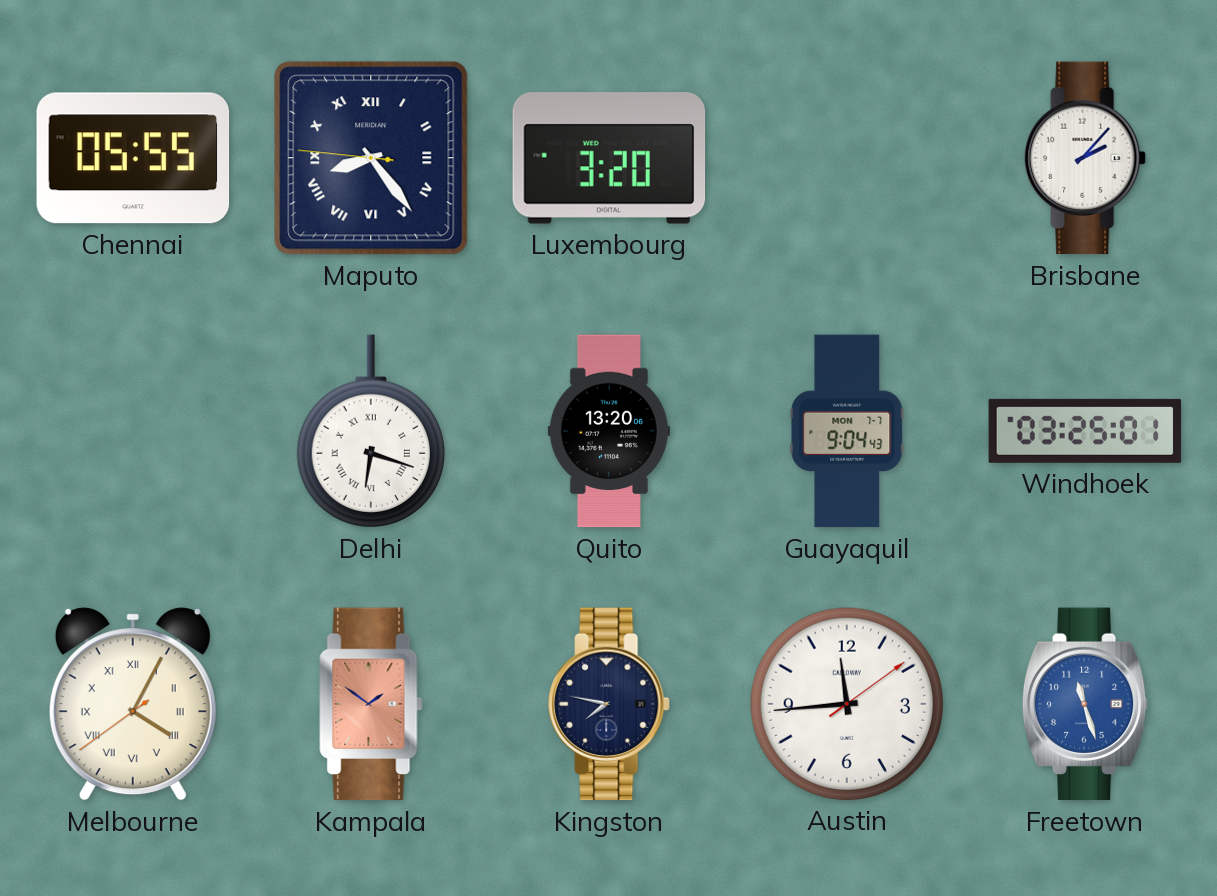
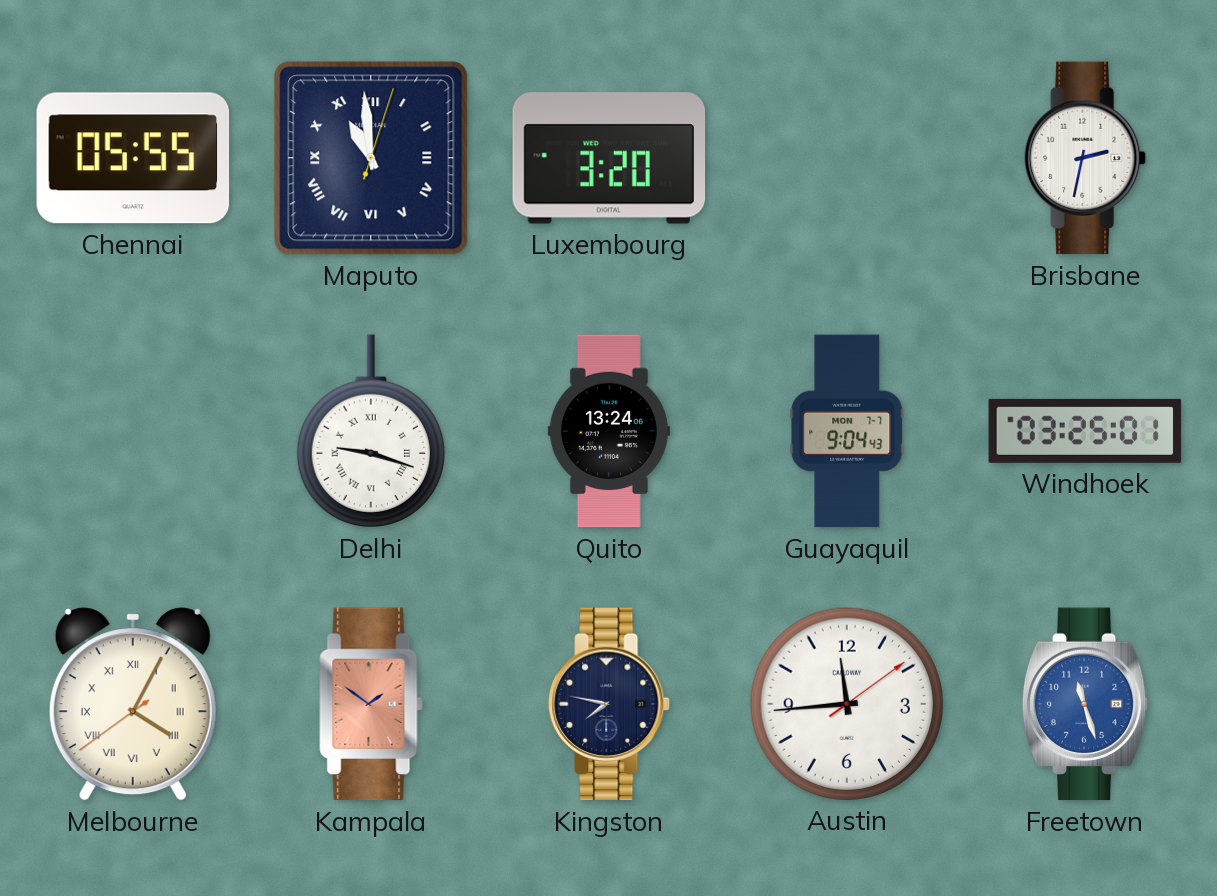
Maputo: 8:23 -> 10:59 (371, 158)
Brisbane: 2:07 -> 2:32 (1085, 158)
Delhi: 6:18 -> 9:18 (371, 431)
Quito: 13:20 -> 13:24 (609, 431)
